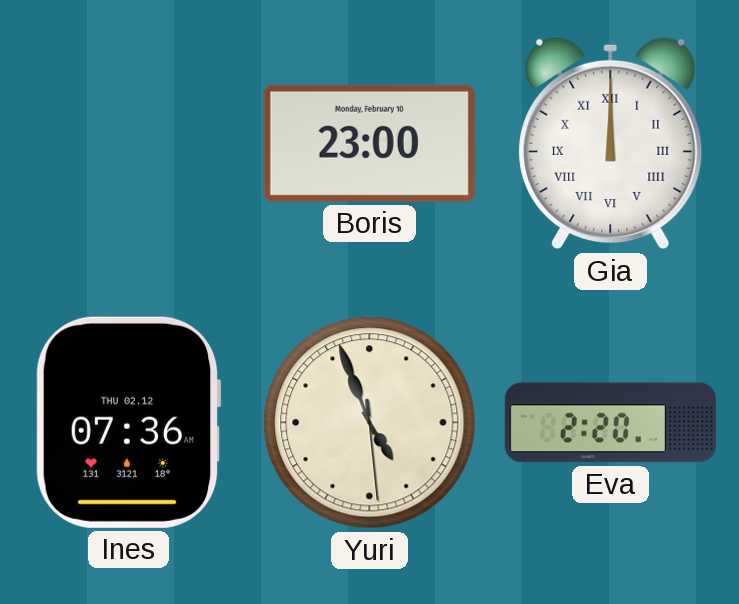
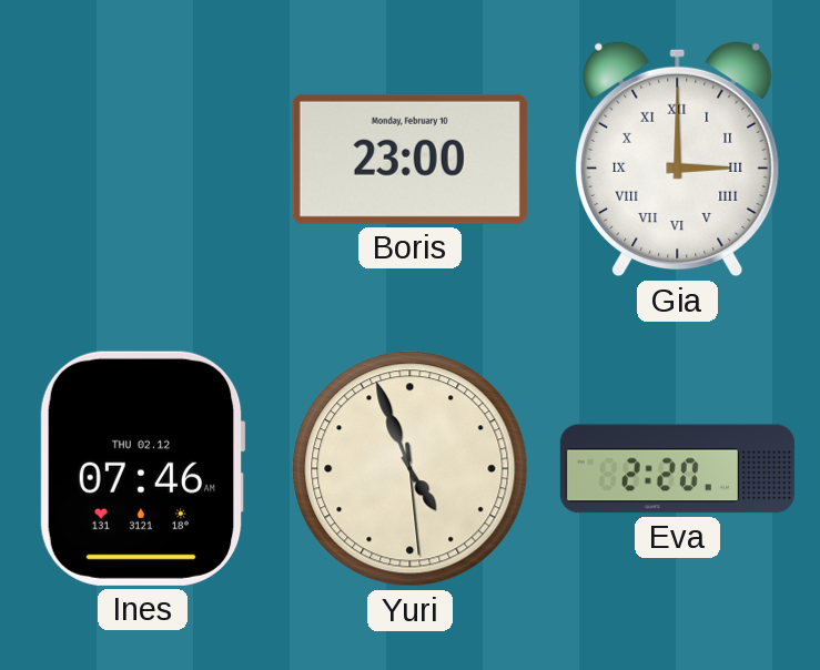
Gia: 12:00 -> 3:00 (678, 159)
Ines: 07:36 -> 07:46 (142, 468)
